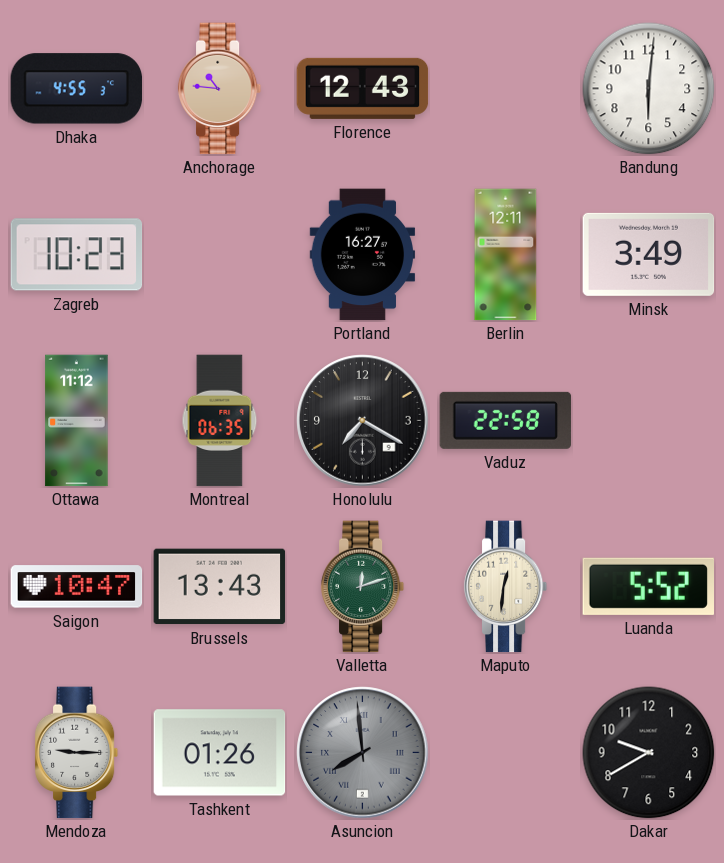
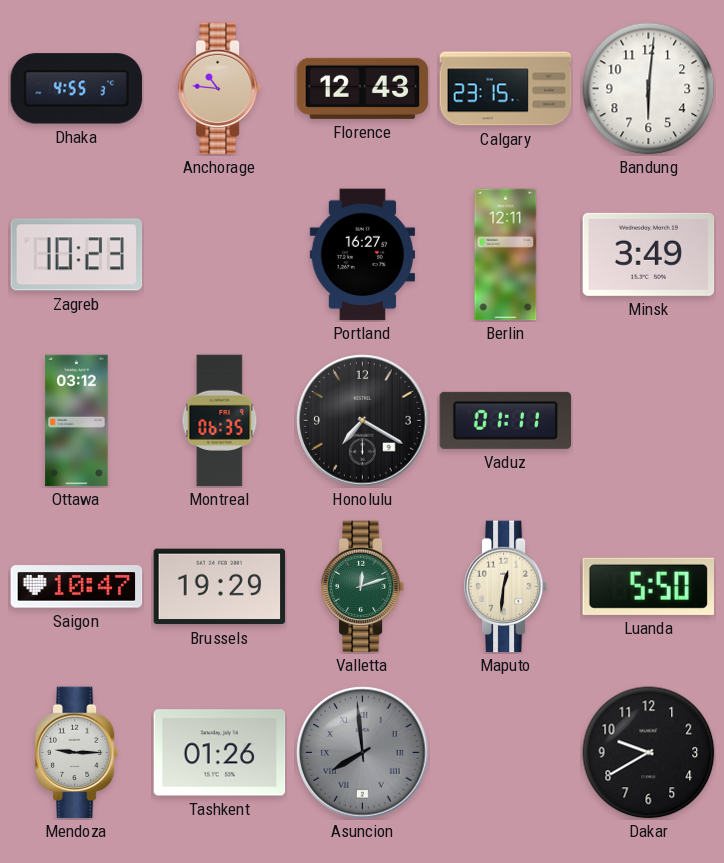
Calgary: none -> 23:15 (506, 89)
Ottawa: 11:12 -> 03:12 (77, 421)
Vaduz: 22:58 -> 01:11 (506, 420)
Brussels: 13:43 -> 19:29 (220, 587)
Luanda: 5:52 -> 5:50 (648, 586)
